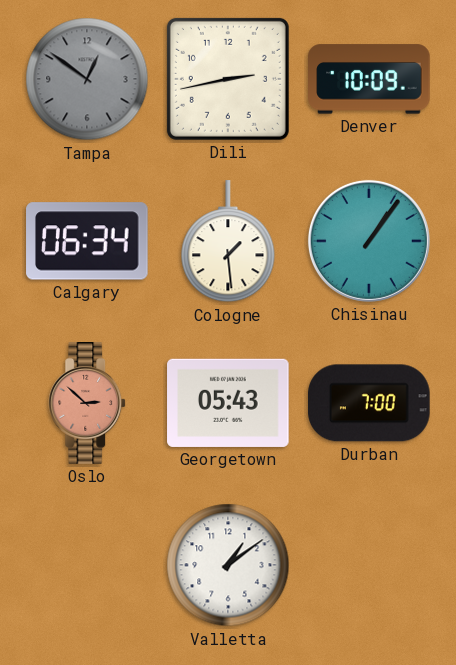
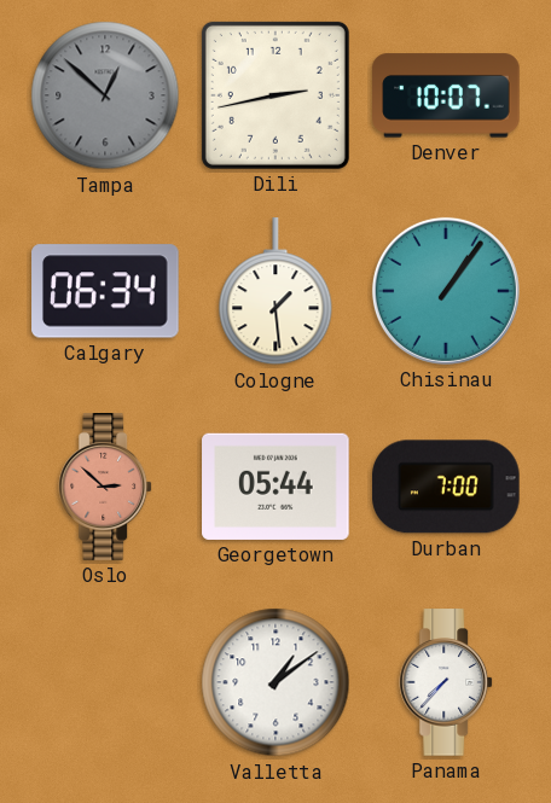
Tampa: 12:51 -> 12:52 (105, 95)
Denver: 10:09 -> 10:07 (446, 95)
Georgetown: 05:43 -> 05:44 (275, 487)
Panama: none -> 7:37 (447, 682)
